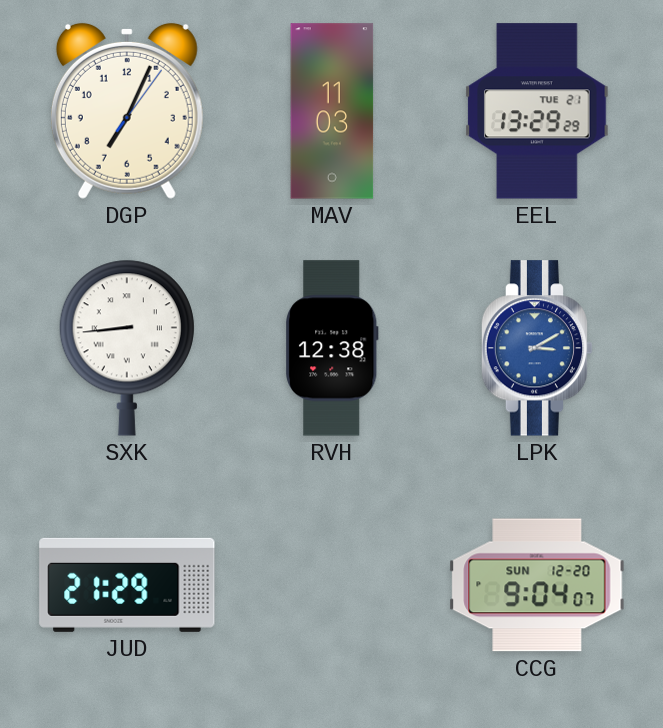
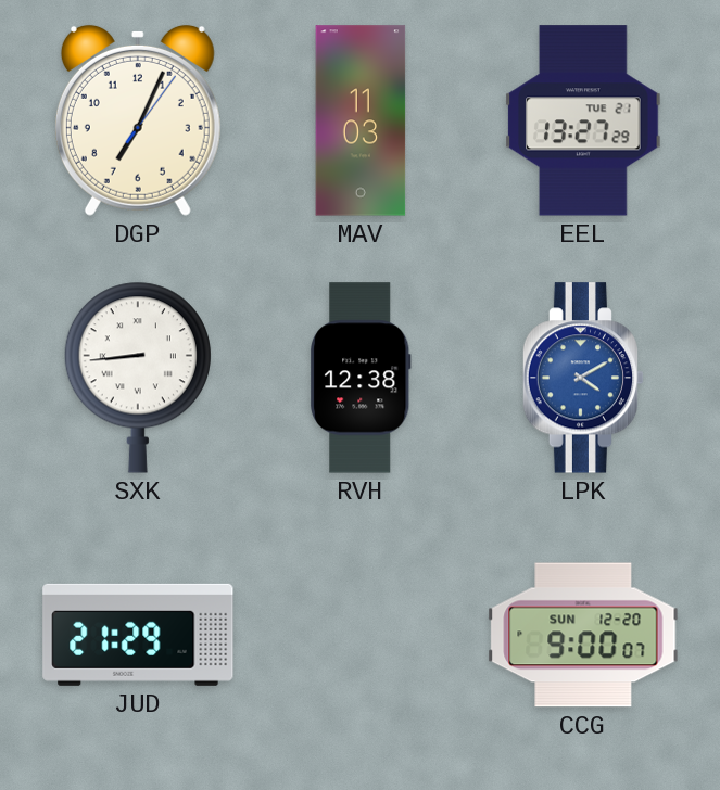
EEL: 13:29 -> 13:27 (583, 120)
LPK: 3:10 -> 4:10 (583, 378)
CCG: 9:04 -> 9:00 (583, 635)
